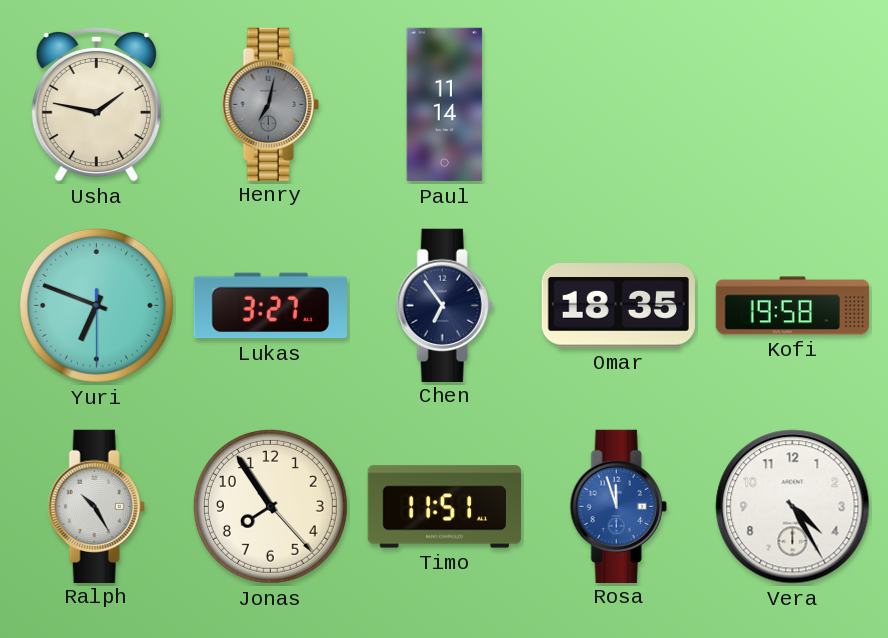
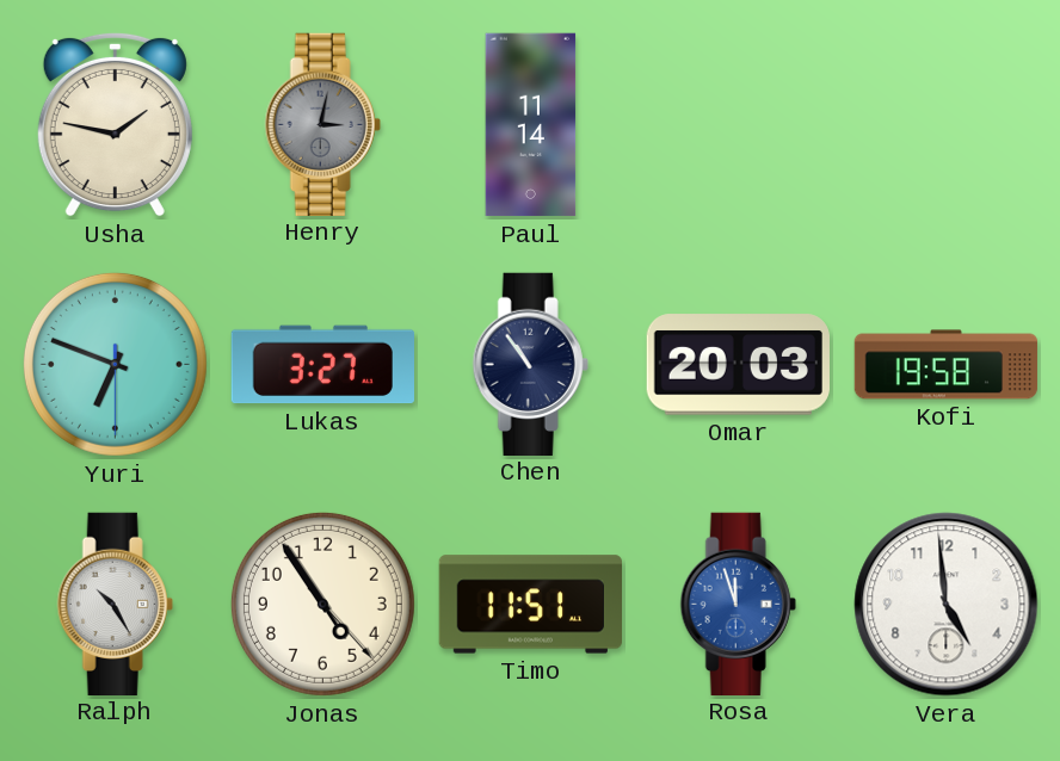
Henry: 7:02 -> 3:02 (322, 124)
Chen: 6:54 -> 10:54 (530, 364)
Omar: 18:35 -> 20:03 (738, 365)
Jonas: 7:54 -> 4:54 (322, 604)
Vera: 4:25 -> 4:59 (947, 605)
